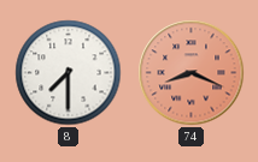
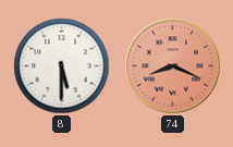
8: 7:30 -> 5:30 (62, 66)
